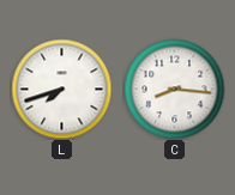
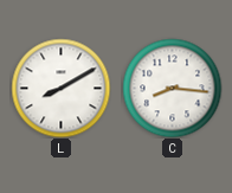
L: 7:42 -> 8:10 (60, 88)
